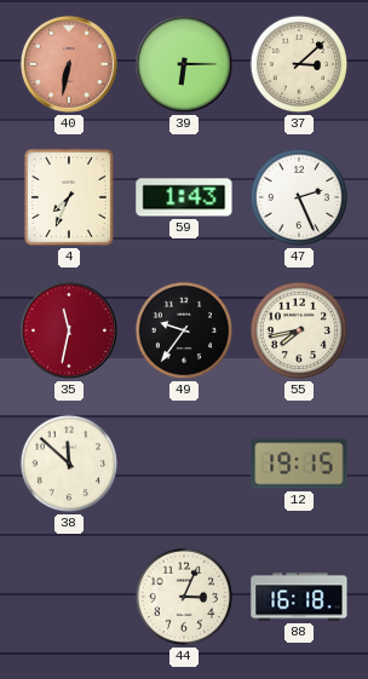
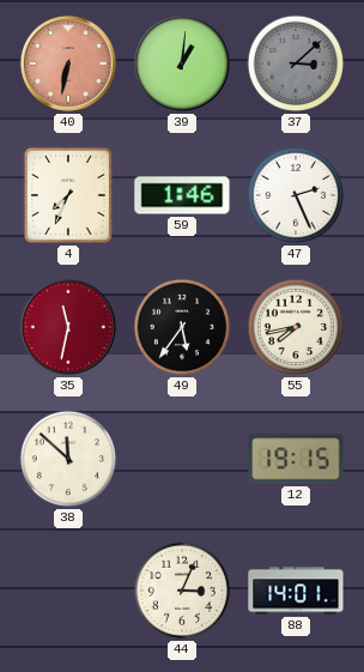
39: 6:15 -> 1:01 (182, 63)
37 dial: cream -> grey (296, 63)
59: 1:43 -> 1:46 (182, 195)
49: 9:36 -> 5:36 (182, 327)
88: 16:18 -> 14:01 (296, 591)
